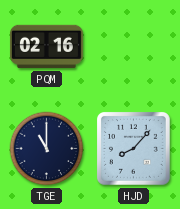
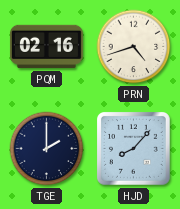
PRN: none -> 4:42 (134, 47)
TGE: 11:00 -> 2:00 (47, 149)
